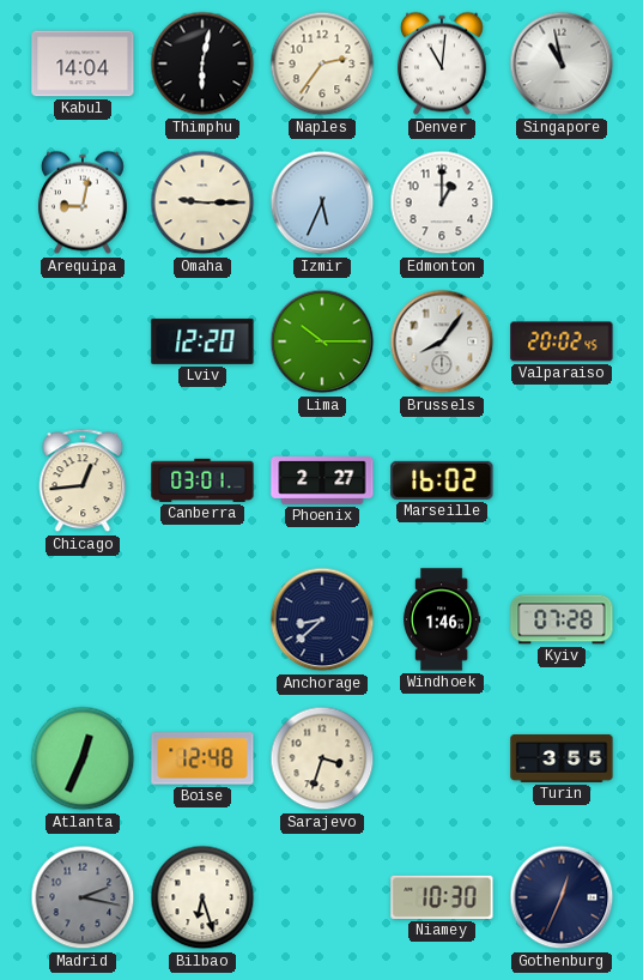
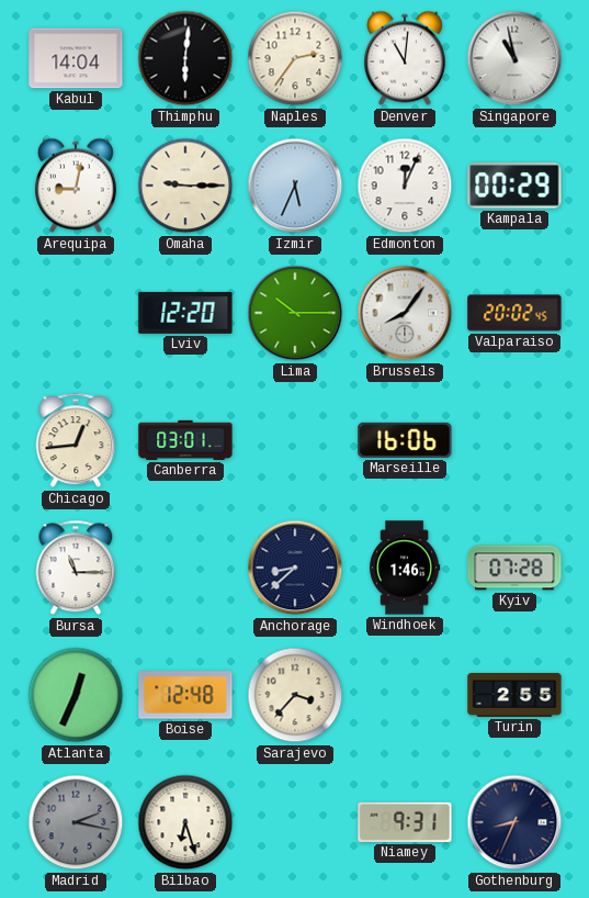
Thimphu: 6:02 -> 6:01 (185, 58)
Edmonton: 1:00 -> 12:04 (405, 186)
Kampala: none -> 00:29 (514, 186)
Phoenix: 2:27 -> none (322, 480)
Marseille: 16:02 -> 16:06 (405, 440)
Bursa: none -> 11:15 (76, 568)
Sarajevo: 3:33 -> 3:37 (295, 695)
Turin: 3:55 -> 2:55 (514, 695)
Niamey: 10:30 -> 9:31 (405, 822)
Gothenburg: 12:34 -> 8:34 (514, 822)
